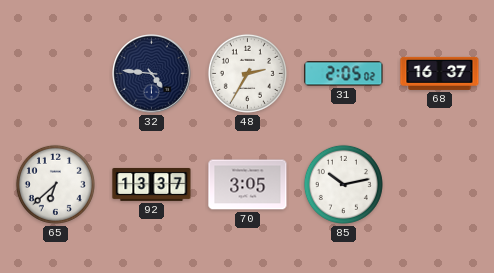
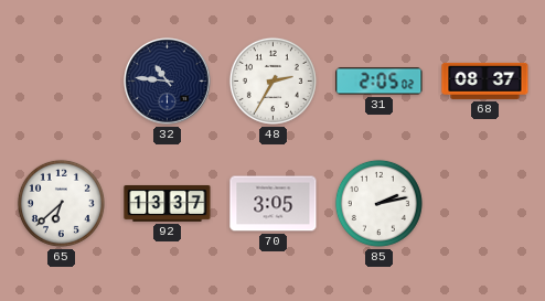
32: 4:46 -> 10:46 (168, 82)
68: 16:37 -> 08:37 (485, 80)
85: 10:13 -> 2:13 (378, 203)
